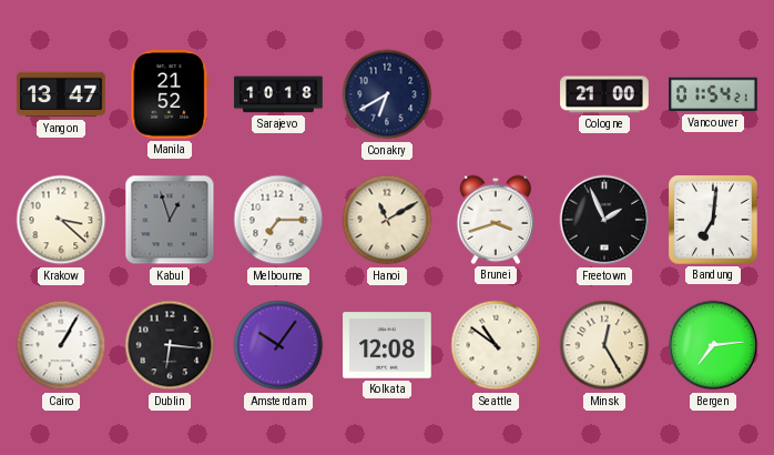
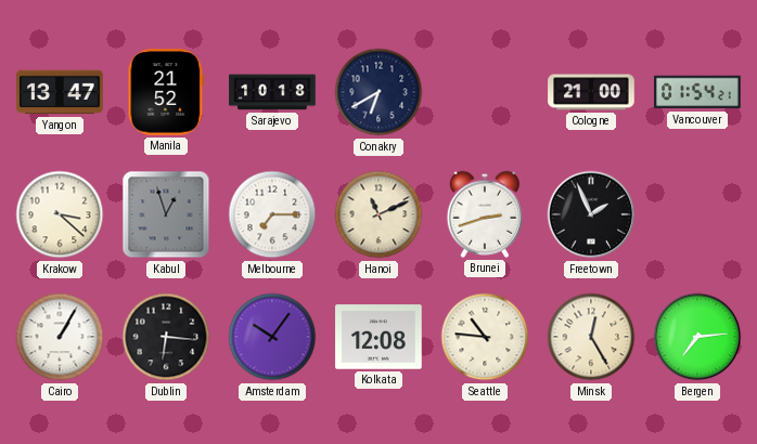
Hanoi: 11:10 -> 11:11 (378, 214)
Brunei: 3:42 -> 2:42 (485, 214)
Bandung: 7:01 -> none (714, 221)
Seattle: 10:51 -> 10:46 (485, 337)
